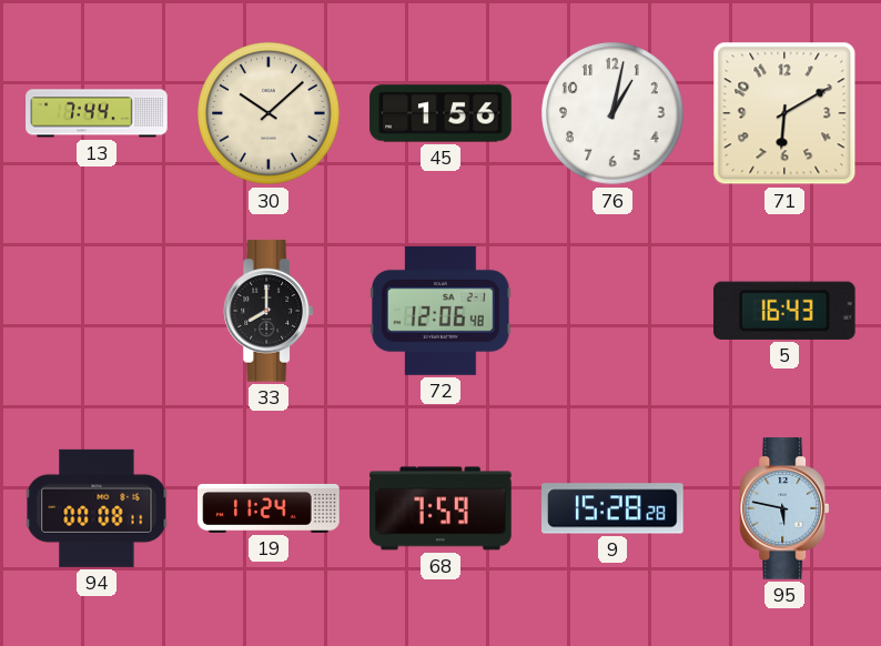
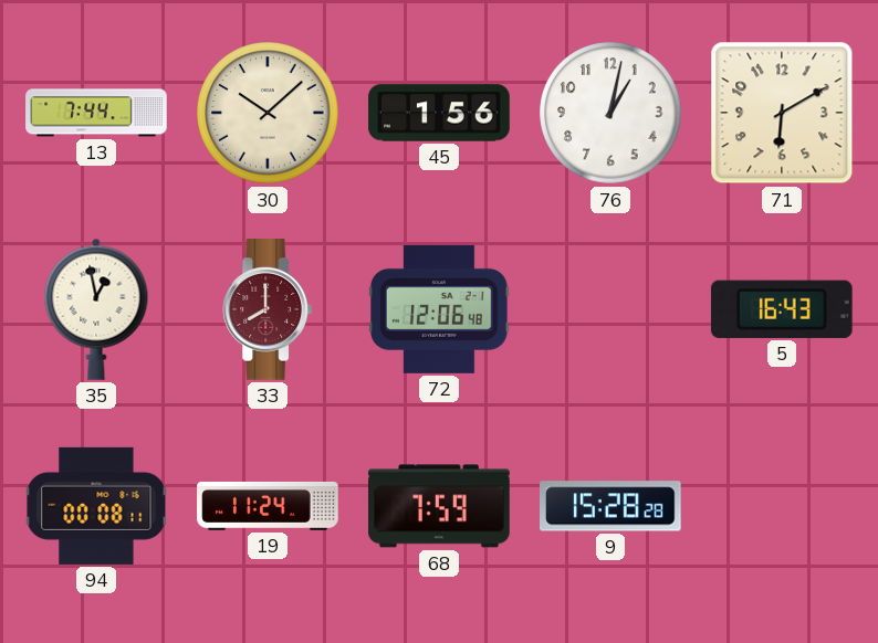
35: none -> 12:58 (96, 309)
33 dial: black -> burgundy (268, 309)
95: 5:47 -> none (784, 508)
